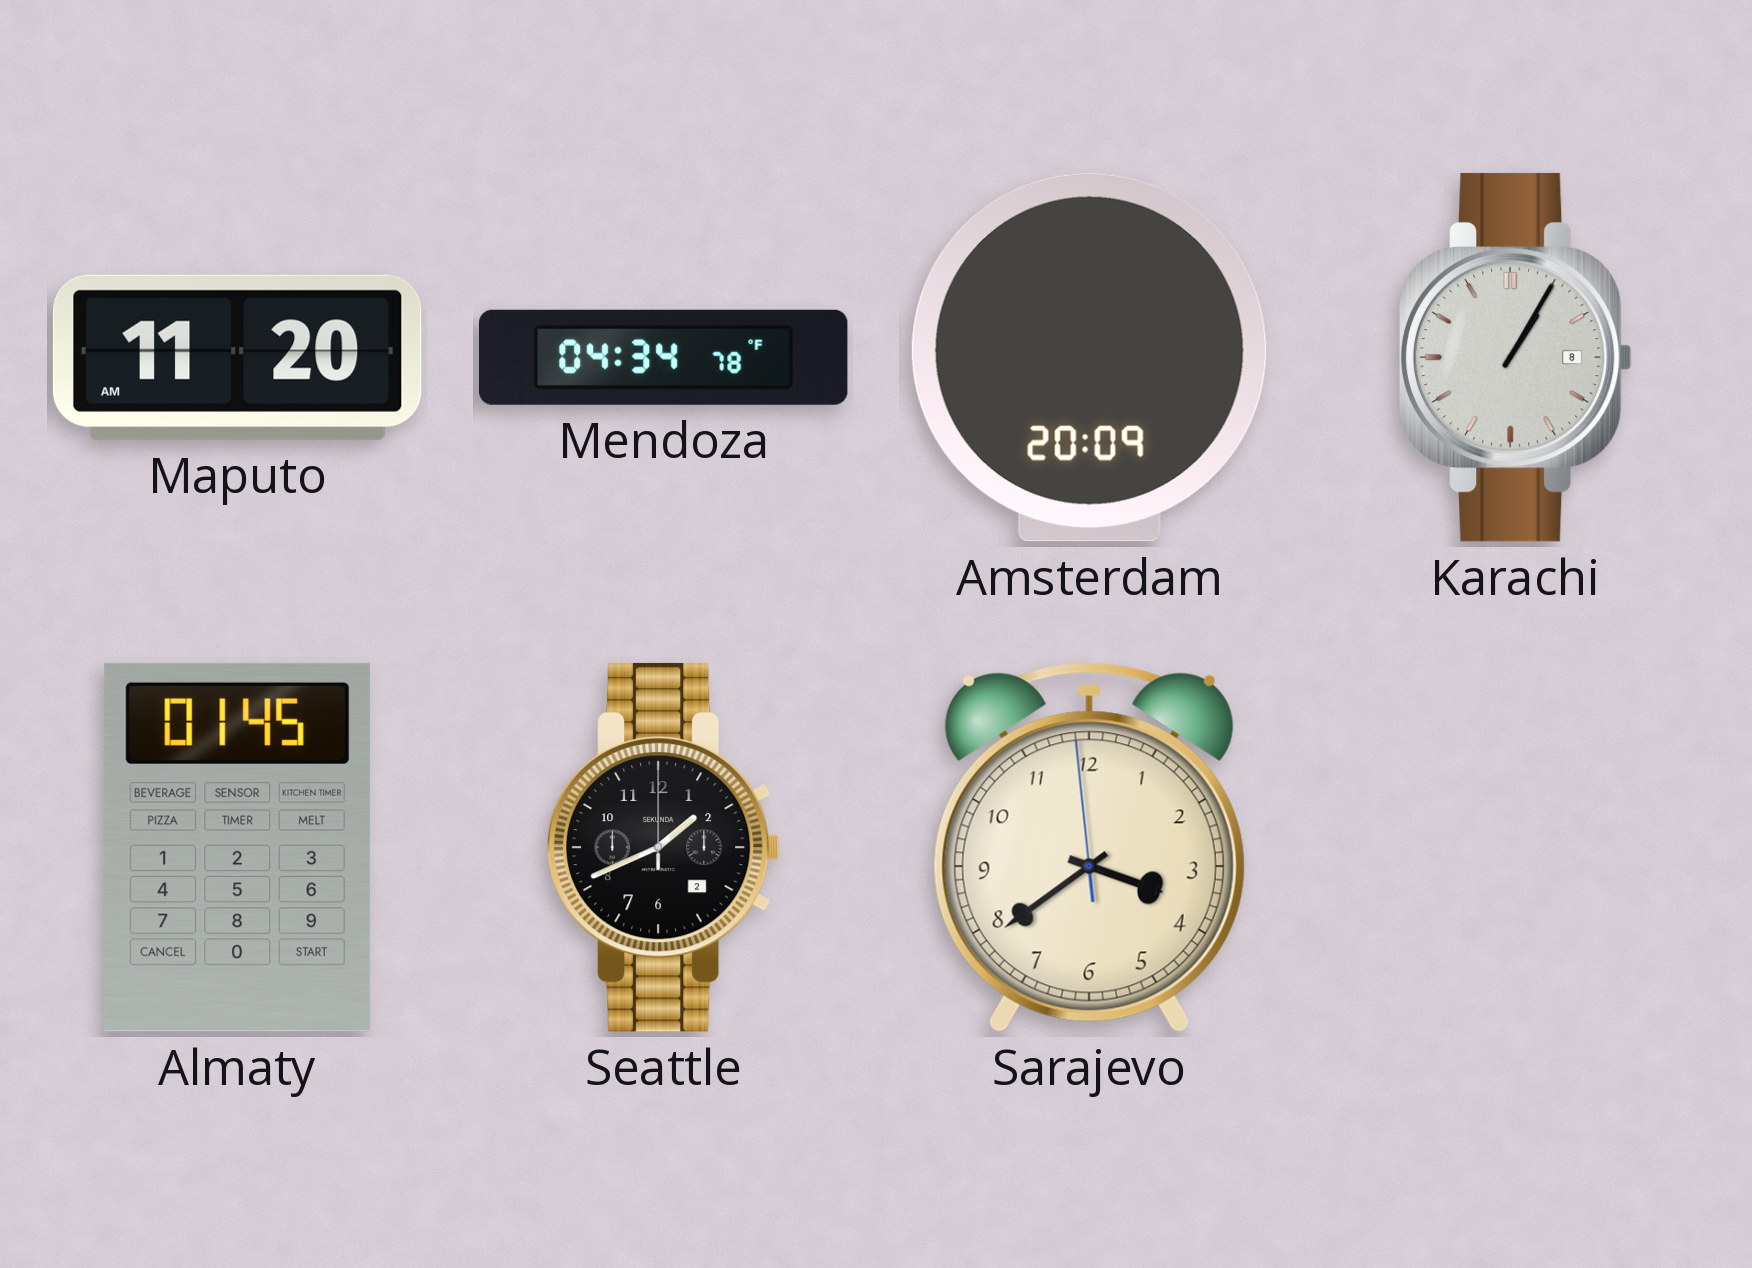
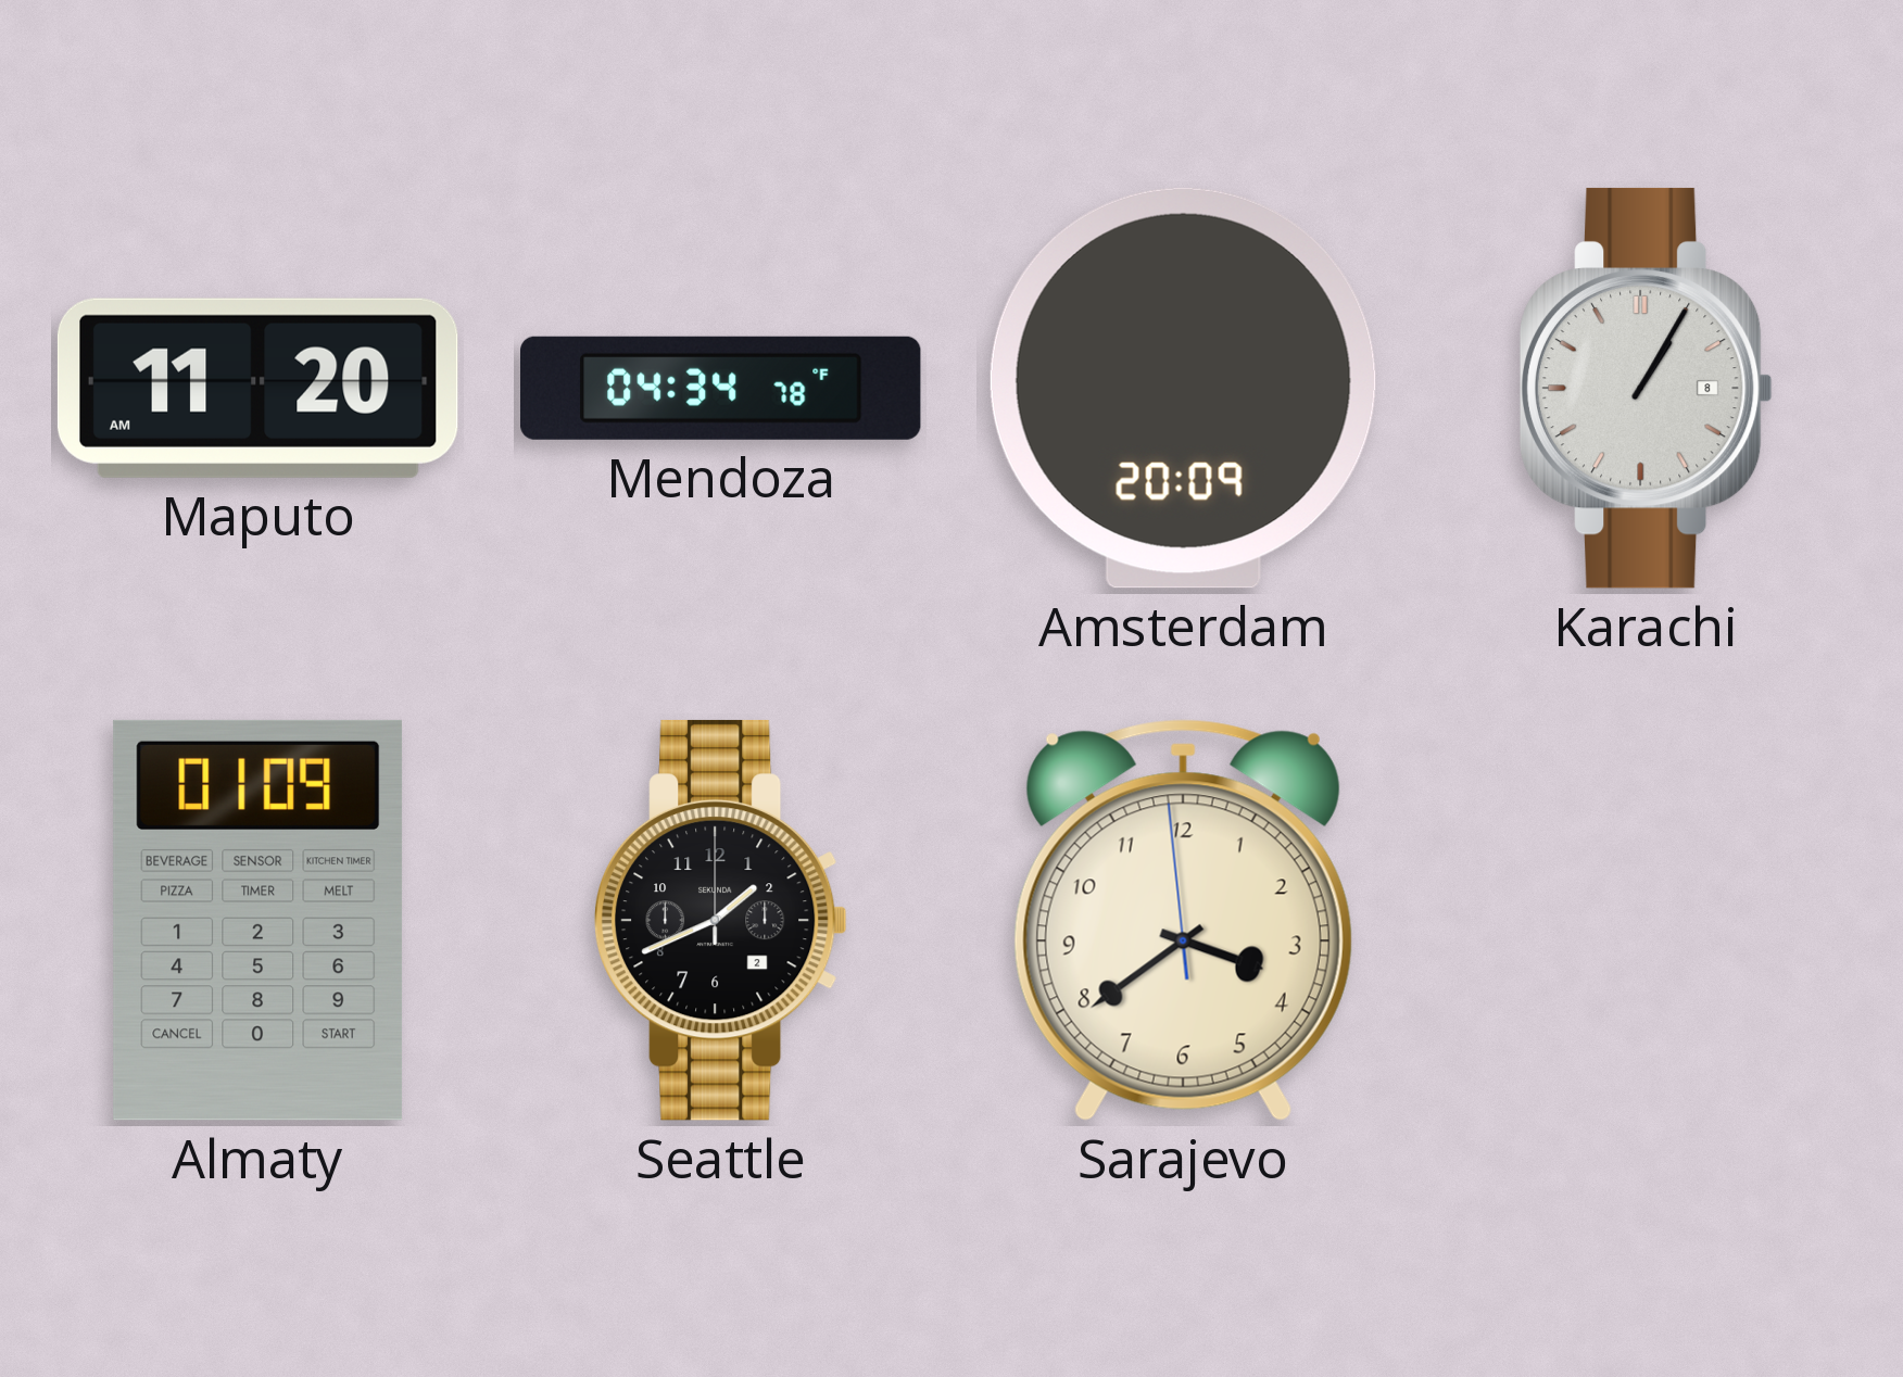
Almaty: 01:45 -> 01:09 (257, 920)
